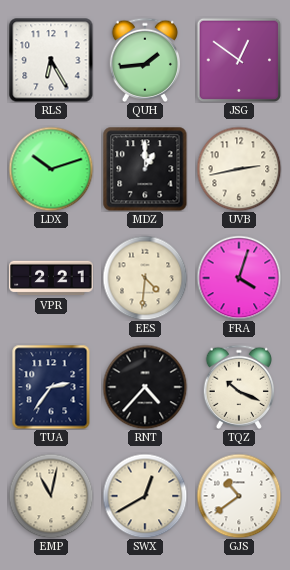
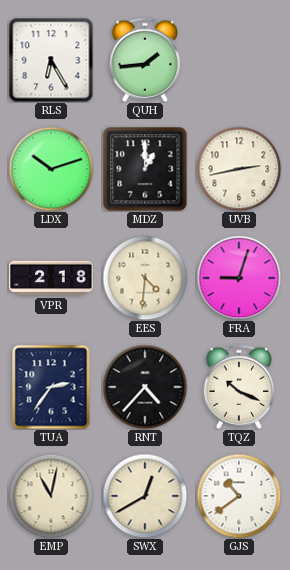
JSG: 12:51 -> none (238, 60)
VPR: 2:21 -> 2:18 (51, 278)
FRA: 4:03 -> 9:03 (239, 278)
